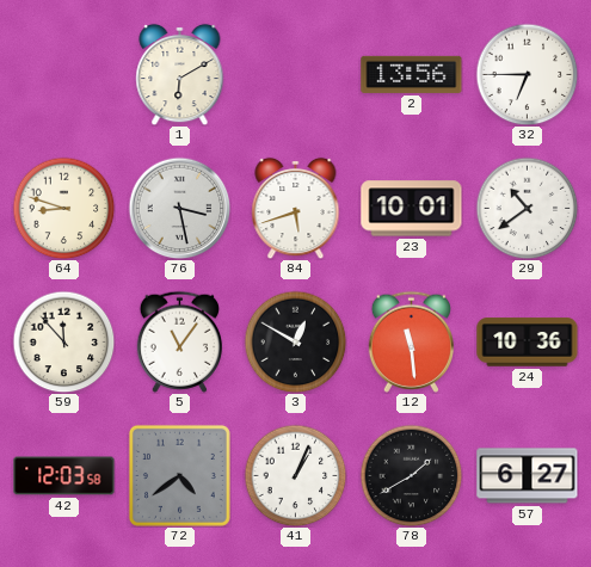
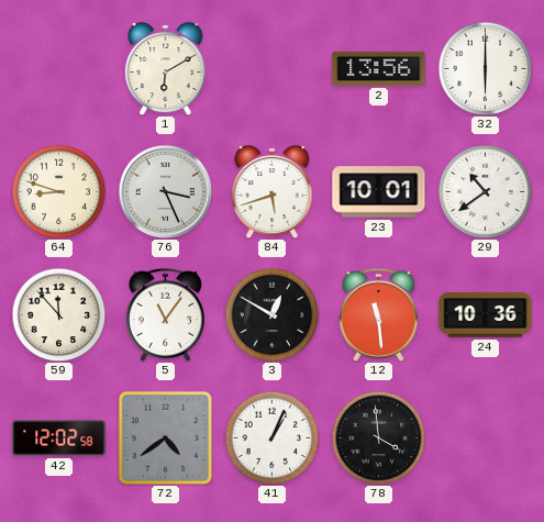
32: 6:45 -> 6:00 (485, 68)
76: 3:28 -> 3:26 (165, 191)
42: 12:03 -> 12:02 (59, 438)
78: 1:40 -> 3:59 (378, 437)
57: 6:27 -> none (528, 476)
